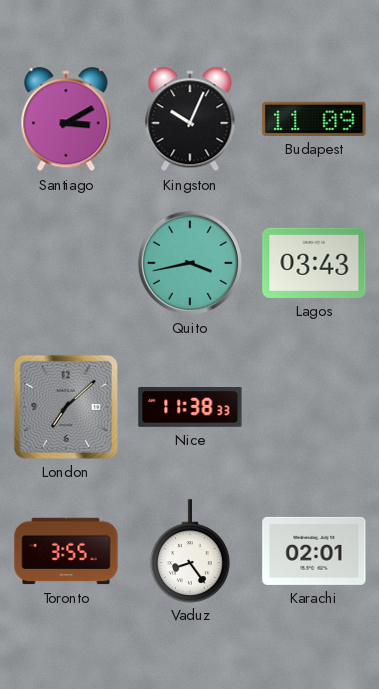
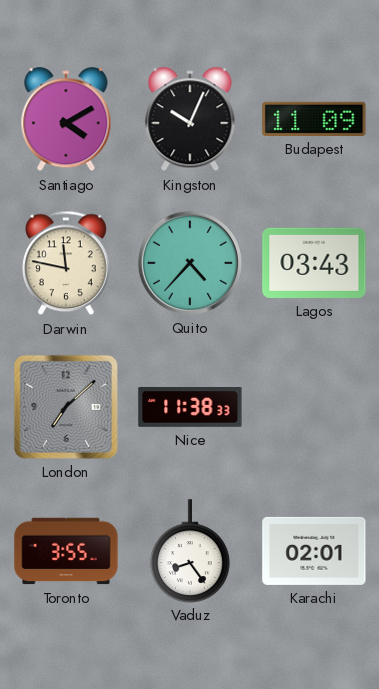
Santiago: 3:10 -> 4:10 (66, 120)
Darwin: none -> 11:47 (67, 263)
Quito: 3:43 -> 4:37 (190, 263)
